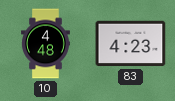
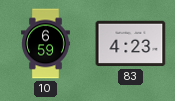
10: 4:48 -> 6:59 (46, 44)
